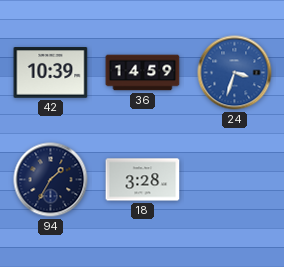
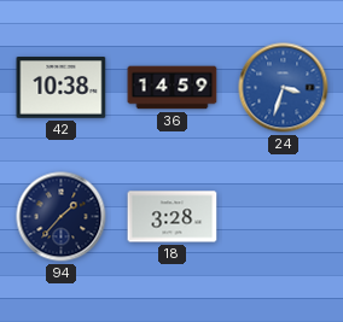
42: 10:39 -> 10:38 (62, 88)
94: 1:35 -> 1:37 (62, 217)
